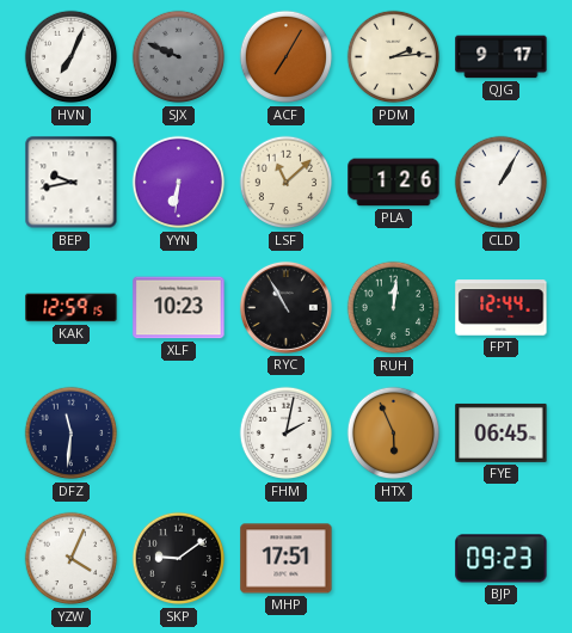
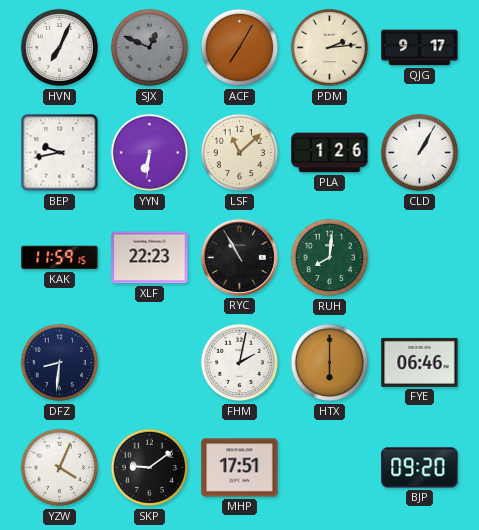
SJX: 9:49 -> 12:49 (150, 48)
KAK: 12:59 -> 11:59 (60, 258)
XLF: 10:23 -> 22:23 (150, 258)
RUH: 12:01 -> 8:01 (330, 258)
FPT: 12:44 -> none (502, 308)
DFZ: 11:31 -> 8:31 (60, 363)
HTX: 5:56 -> 6:00 (330, 363)
FYE: 06:45 -> 06:46 (420, 362)
BJP: 09:23 -> 09:20 (420, 468)
